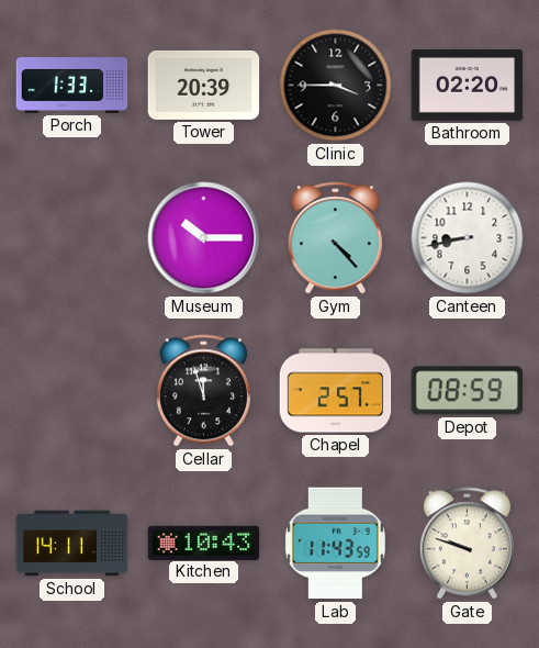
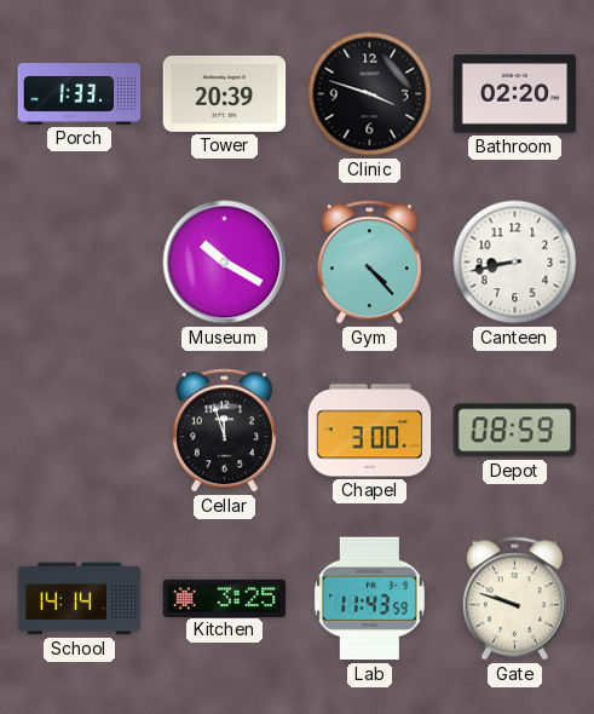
Clinic: 3:45 -> 3:48 (370, 94)
Museum: 10:15 -> 10:20 (225, 263)
Chapel: 2:57 -> 3:00 (370, 431)
School: 14:11 -> 14:14 (80, 599)
Kitchen: 10:43 -> 3:25 (225, 598)
